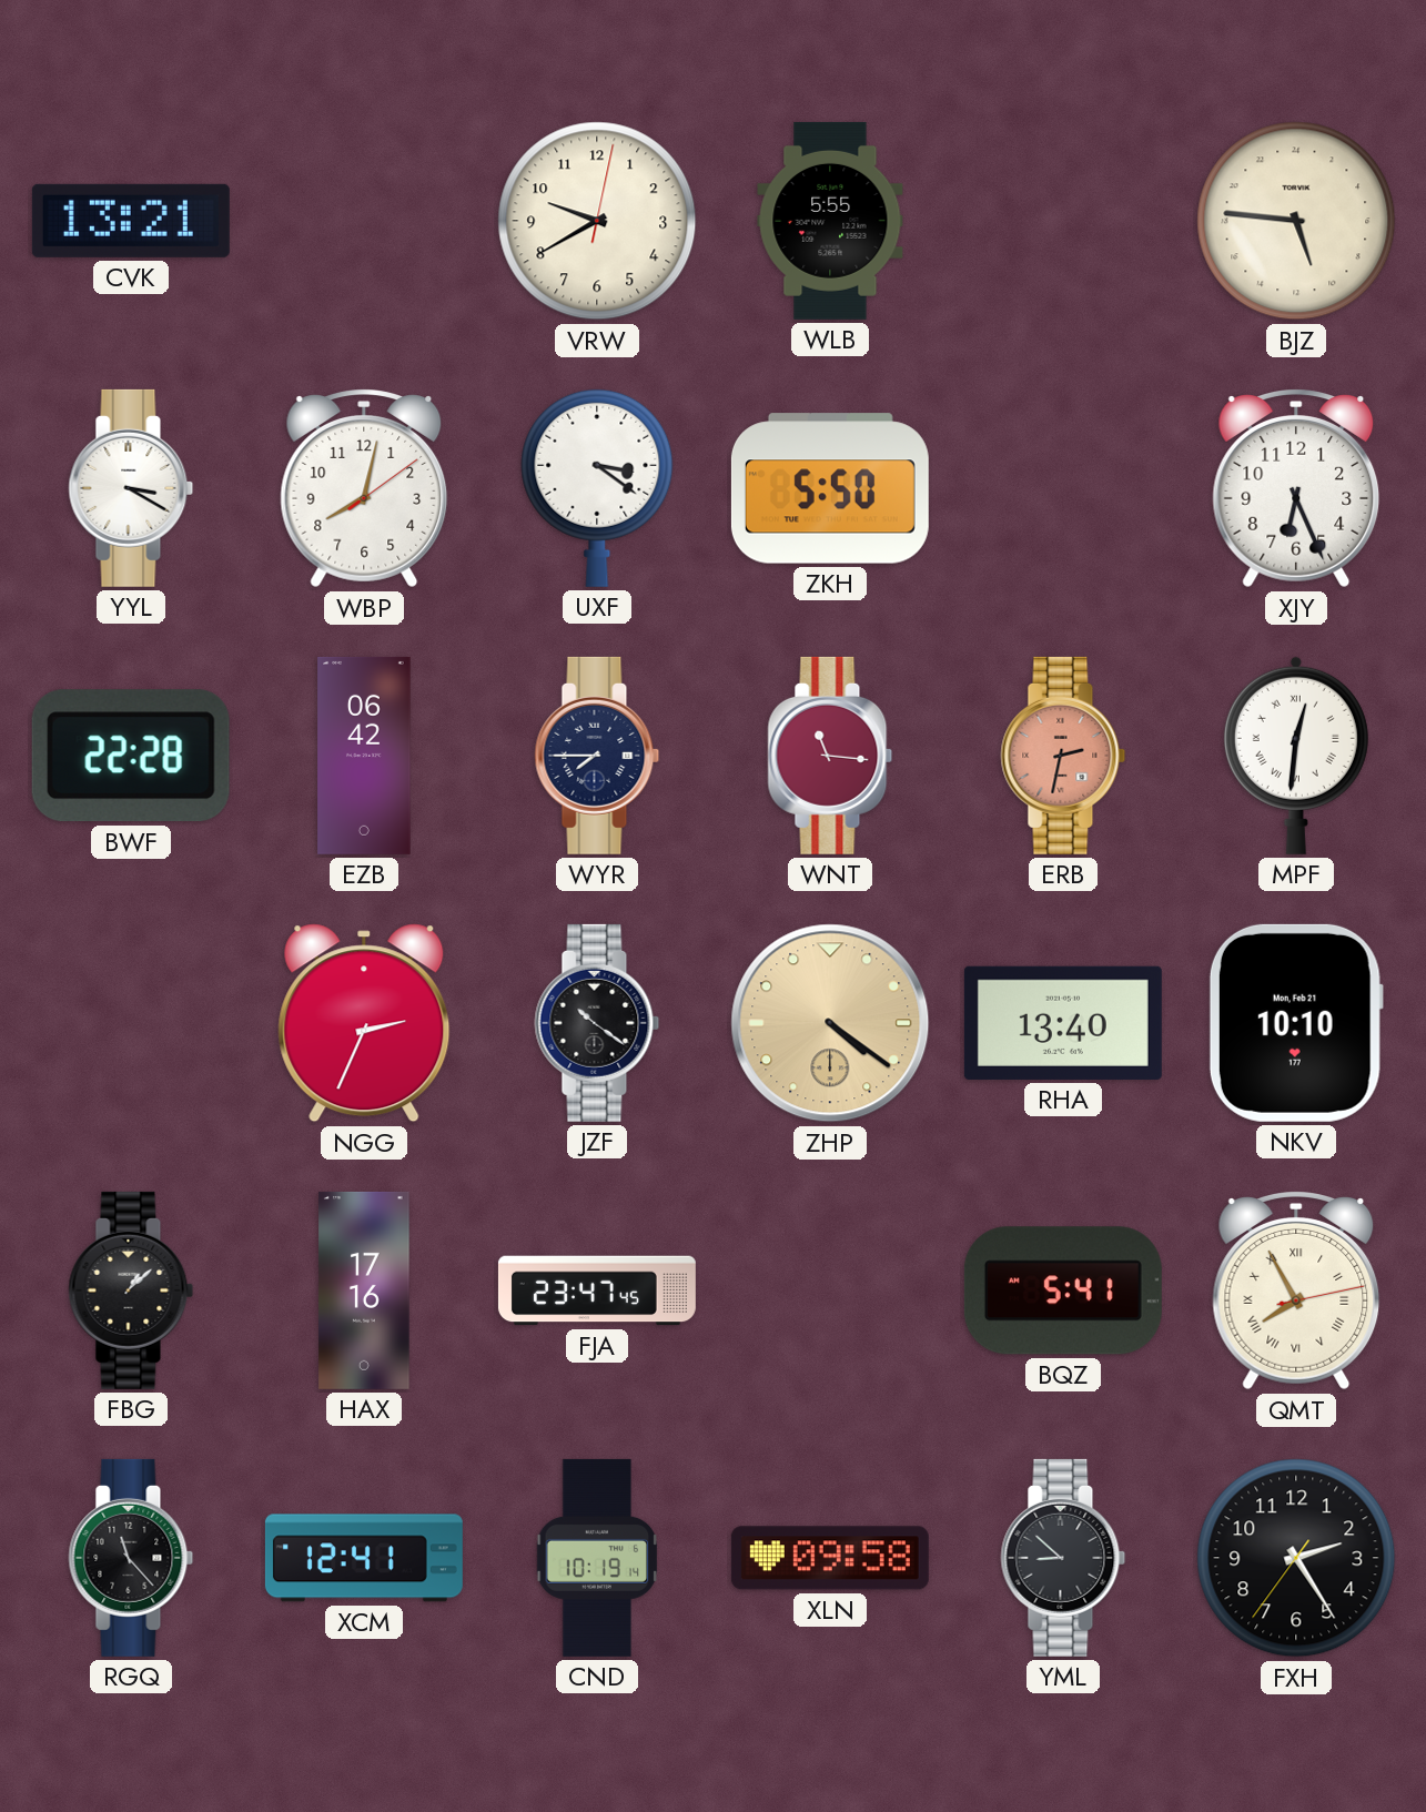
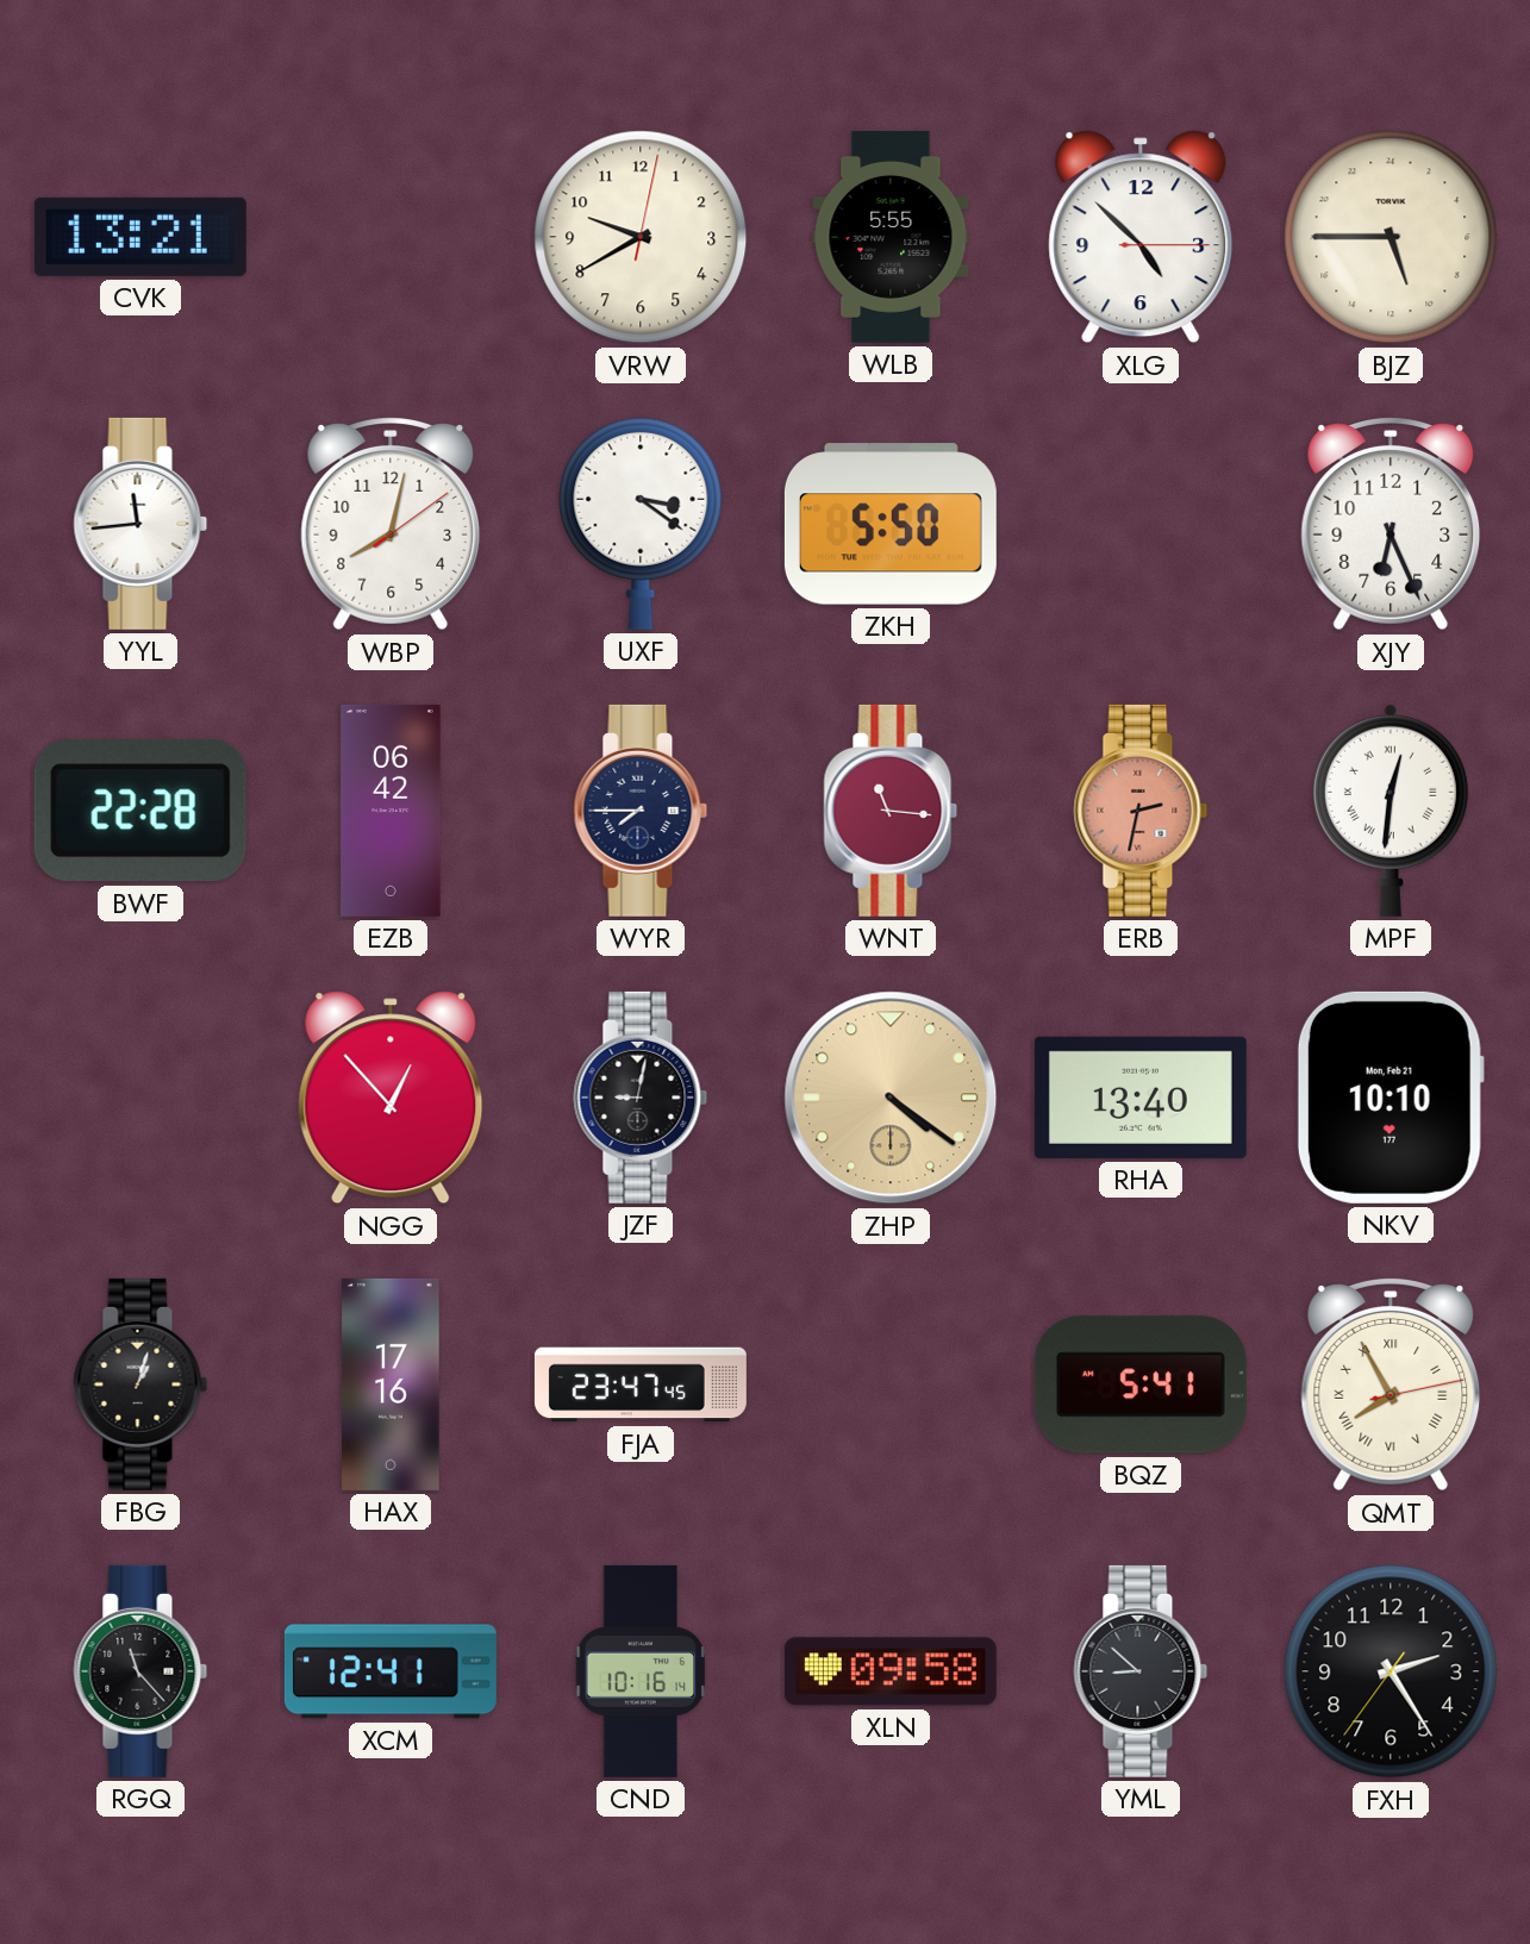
XLG: none -> 4:52 (1141, 237)
BJZ: 10:46 -> 10:45 (1391, 237)
YYL: 3:20 -> 11:44 (140, 524)
NGG: 2:34 -> 12:53 (391, 1098)
JZF: 10:21 -> 9:02 (641, 1098)
FBG: 1:08 -> 1:03 (140, 1384)
CND: 10:19 -> 10:16 (641, 1671)
